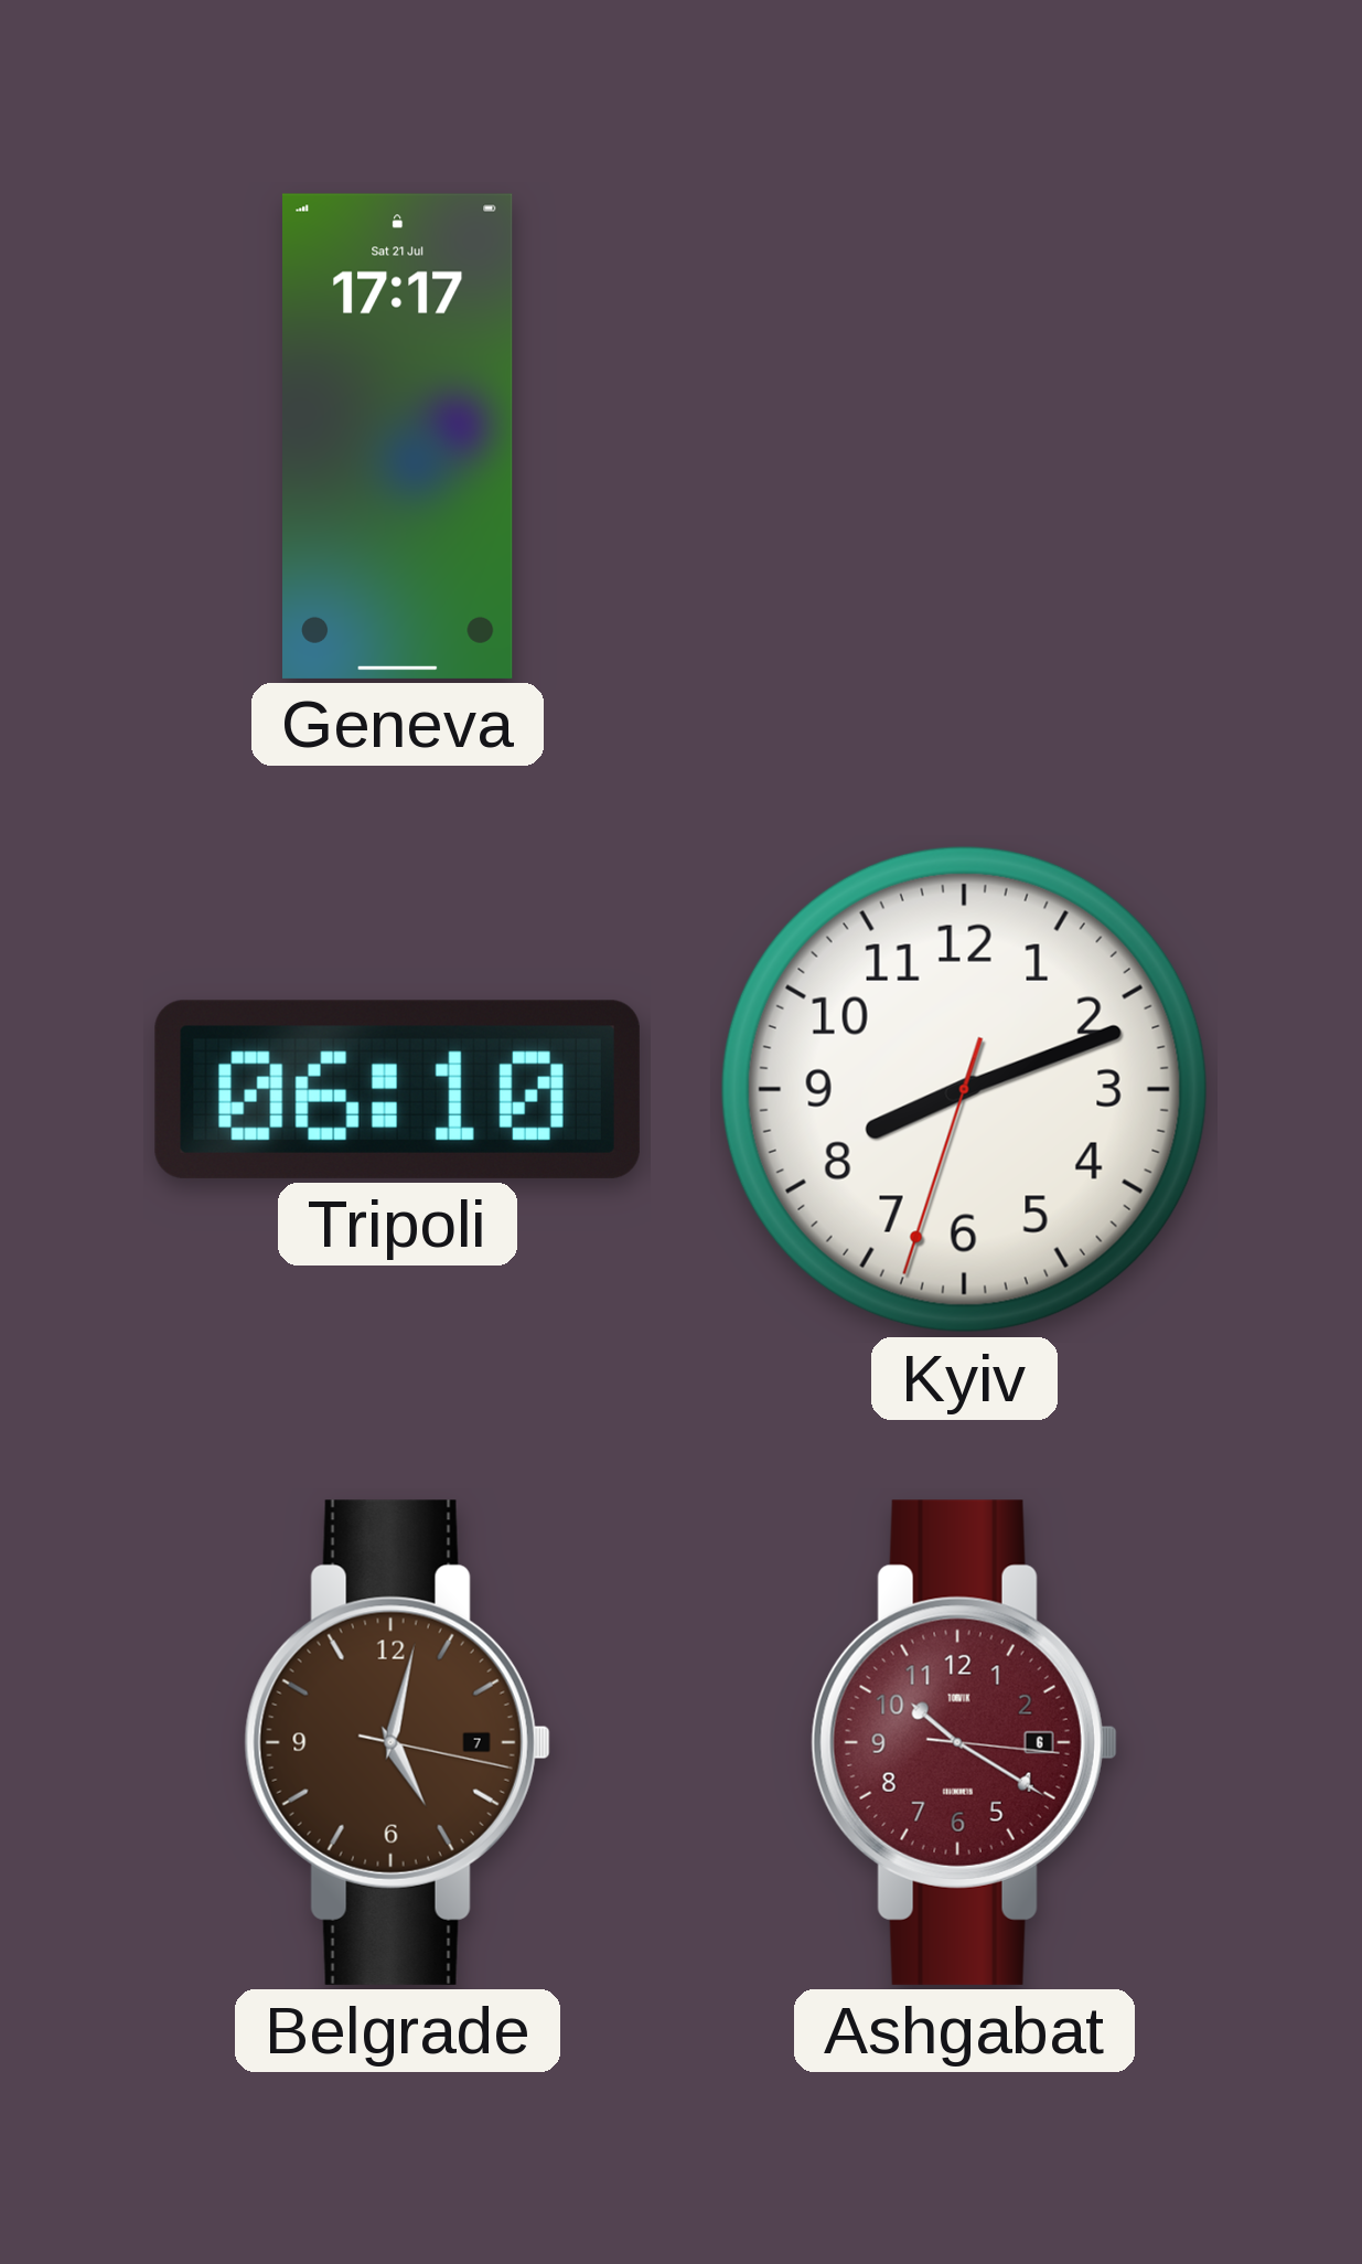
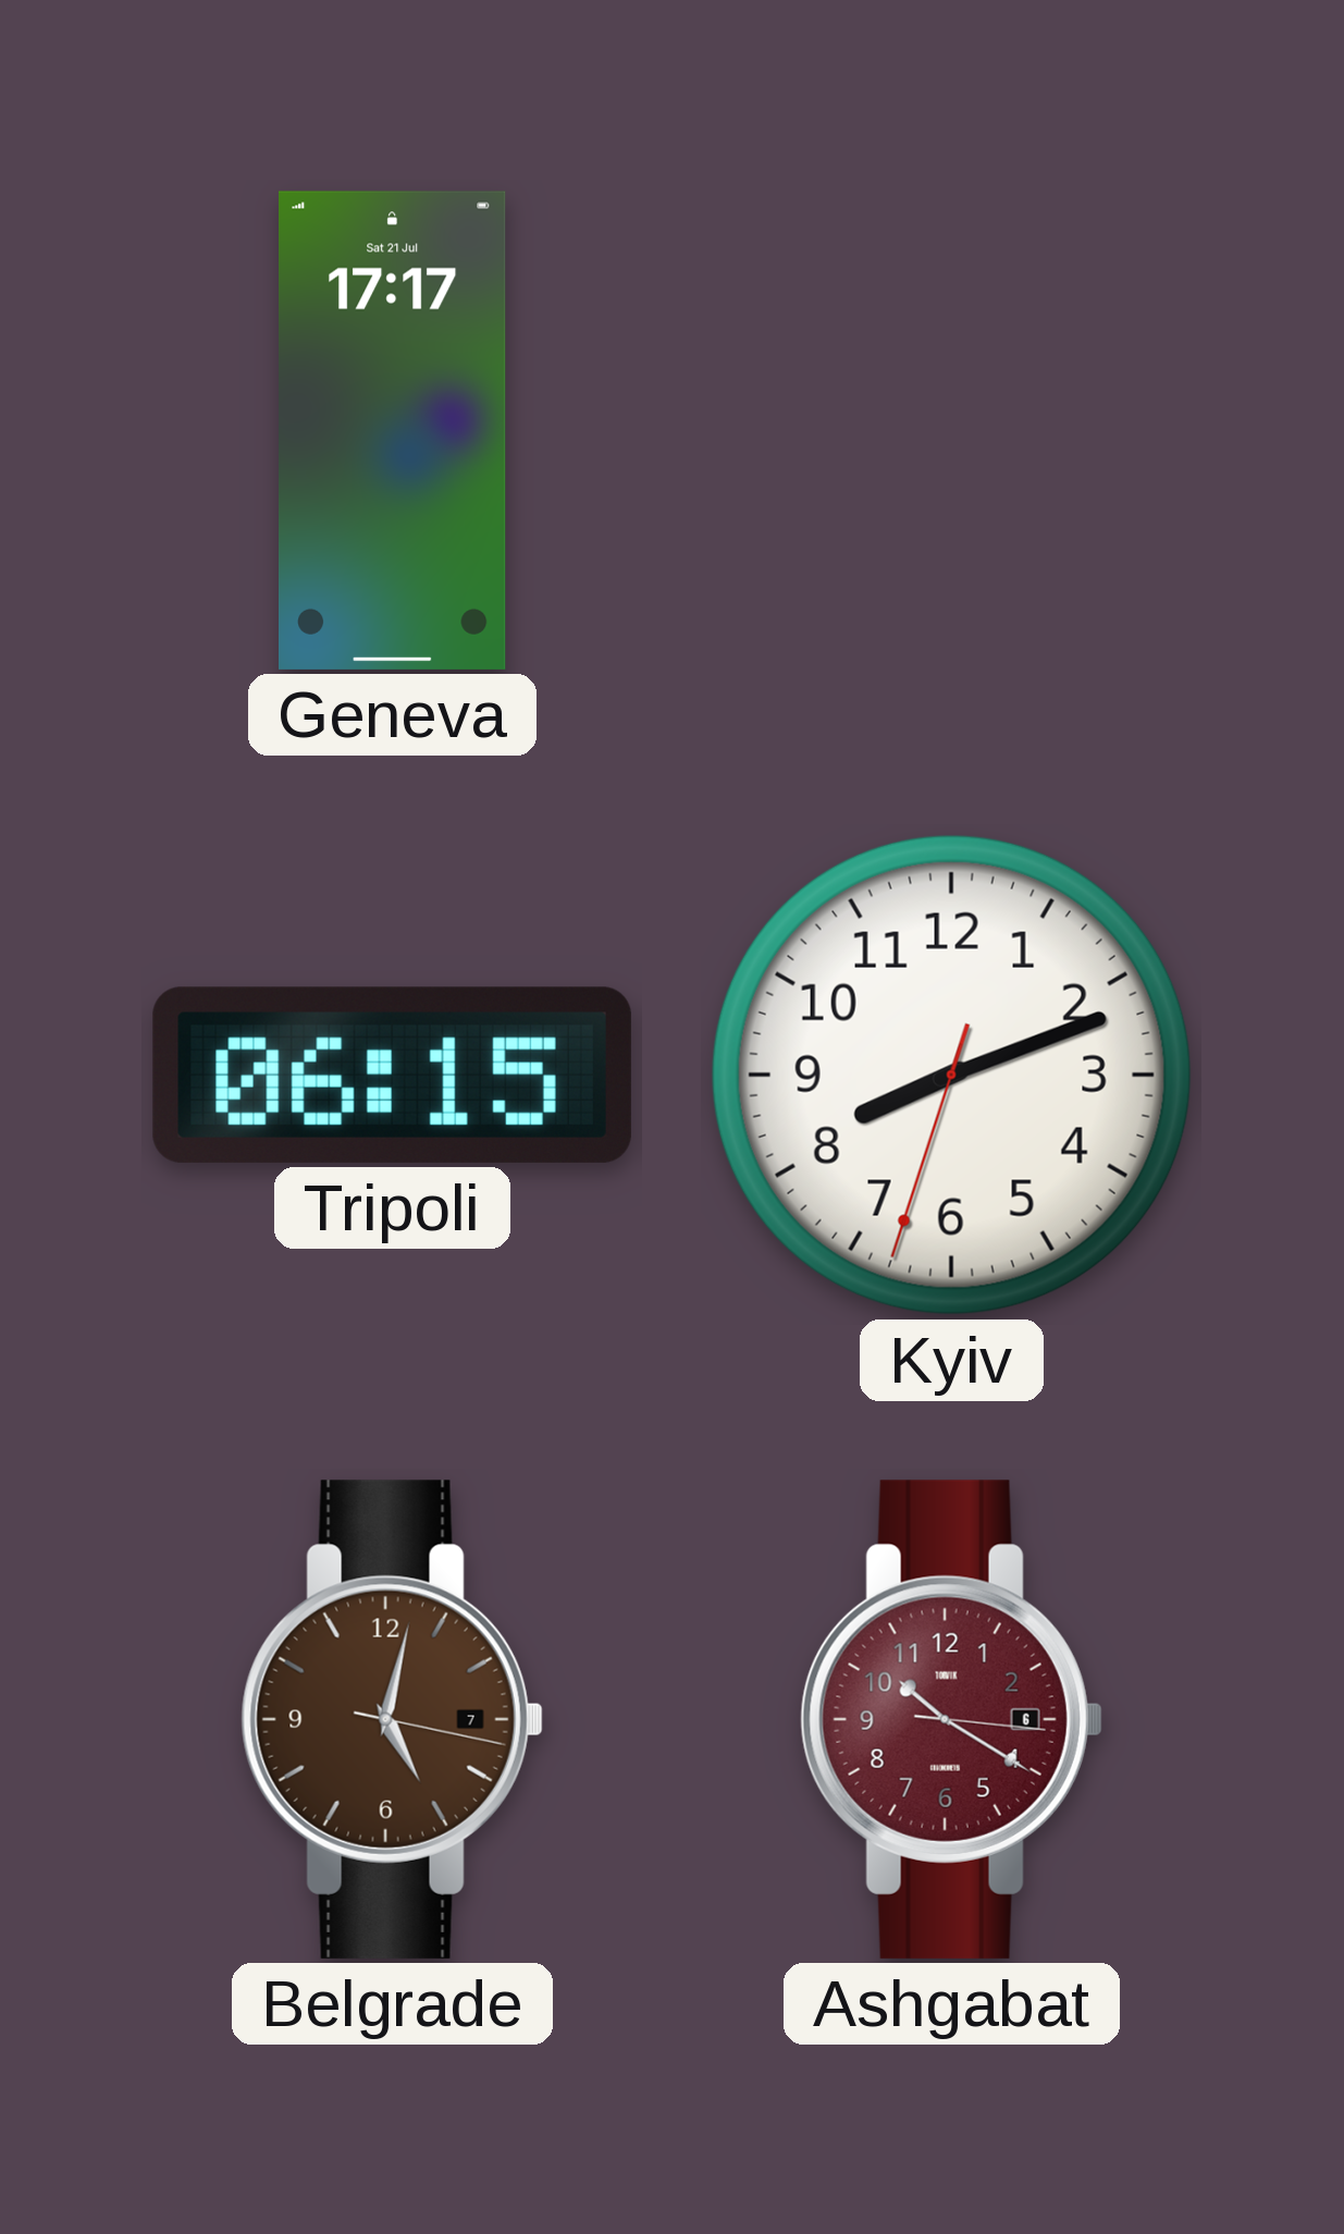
Tripoli: 06:10 -> 06:15 (392, 1075)
